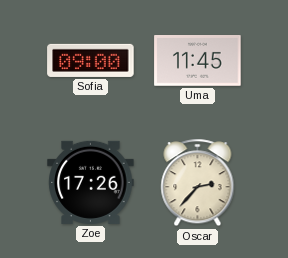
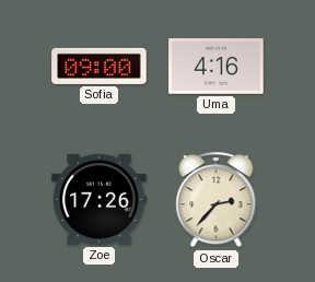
Uma: 11:45 -> 4:16 (217, 67)
